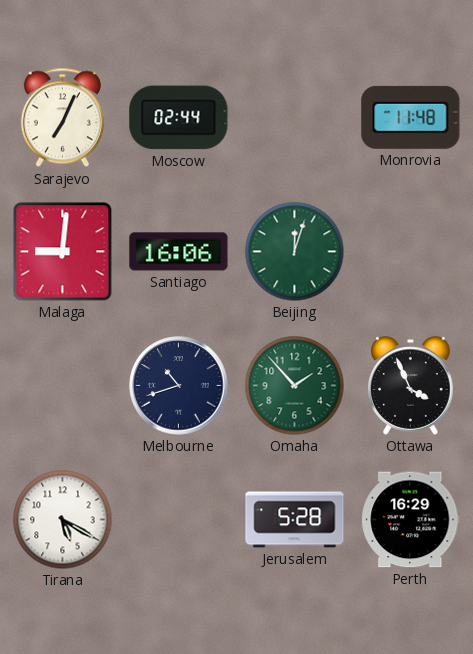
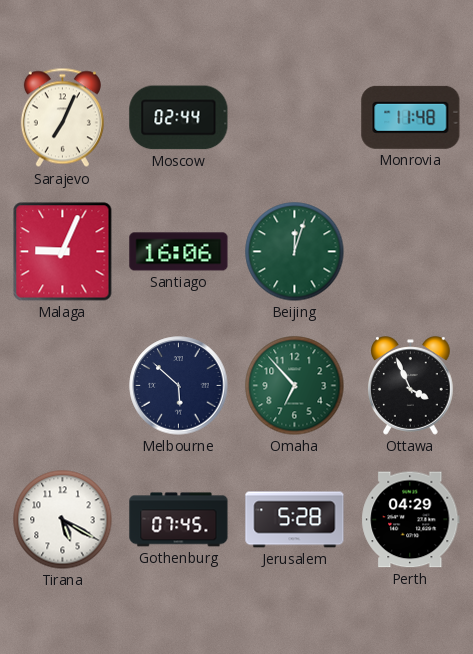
Malaga: 9:01 -> 9:04 (63, 252)
Melbourne: 10:42 -> 5:52 (179, 386)
Omaha: 1:53 -> 6:53 (295, 386)
Gothenburg: none -> 07:45 (179, 520)
Perth: 16:29 -> 04:29 (411, 520)
